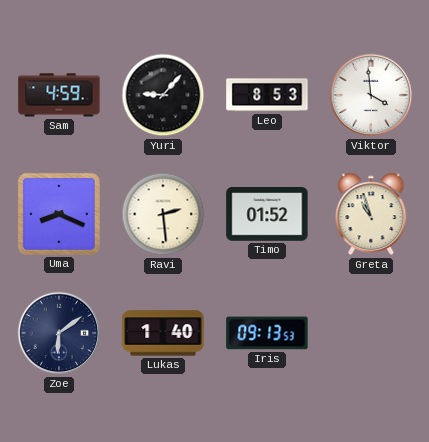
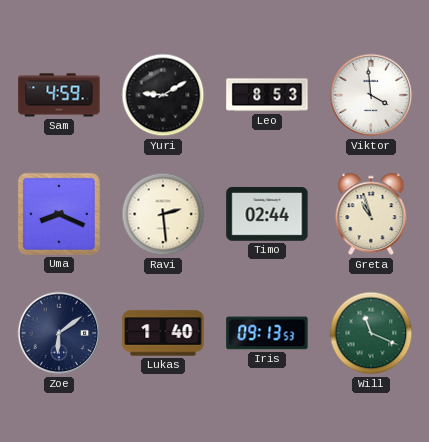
Yuri: 9:07 -> 9:10 (163, 95)
Timo: 01:52 -> 02:44 (267, 214)
Will: none -> 11:19 (371, 333)
